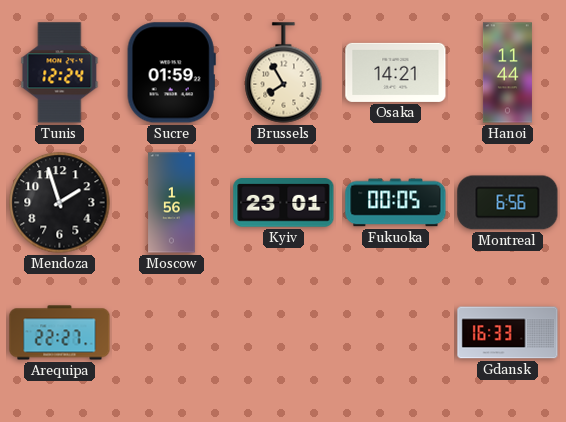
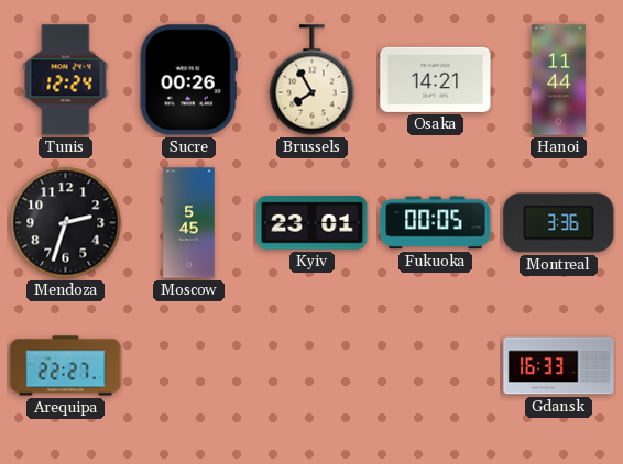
Sucre: 01:59 -> 00:26 (188, 80)
Mendoza: 1:57 -> 2:33 (66, 223)
Moscow: 1:56 -> 5:45 (189, 223)
Montreal: 6:56 -> 3:36 (559, 223)
